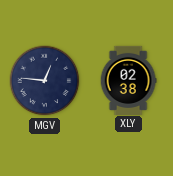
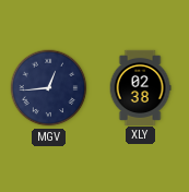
MGV: 12:46 -> 12:44 (49, 88)
